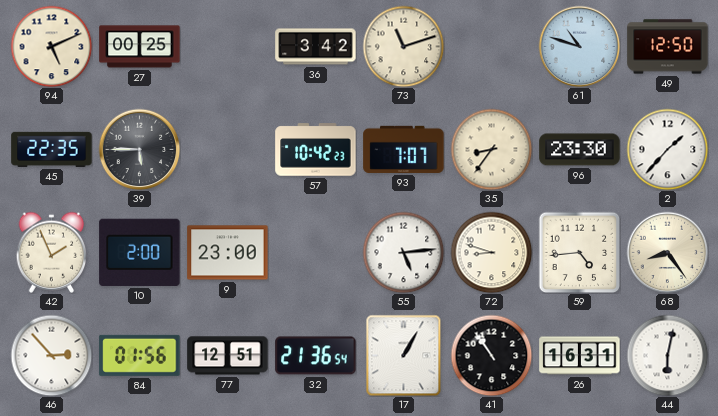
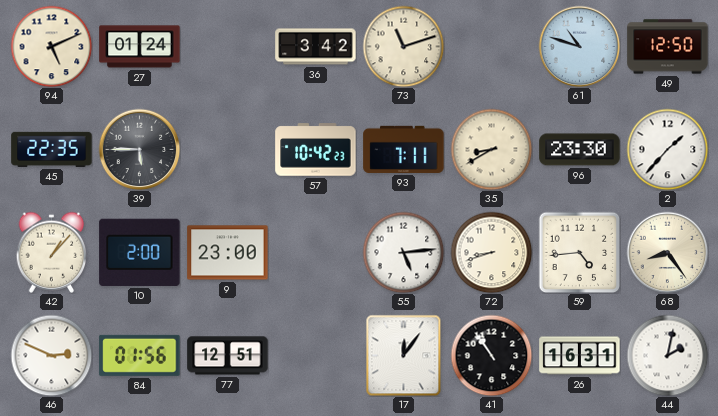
27: 00:25 -> 01:24 (140, 47)
93: 7:07 -> 7:11 (404, 149)
35: 8:36 -> 8:40 (491, 149)
42: 1:56 -> 1:07 (52, 252)
72: 8:48 -> 8:42 (491, 252)
46: 2:53 -> 2:49 (51, 355)
32: 21:36 -> none (316, 356)
17: 1:05 -> 12:06 (404, 355)
44: 6:02 -> 2:02 (667, 355)
